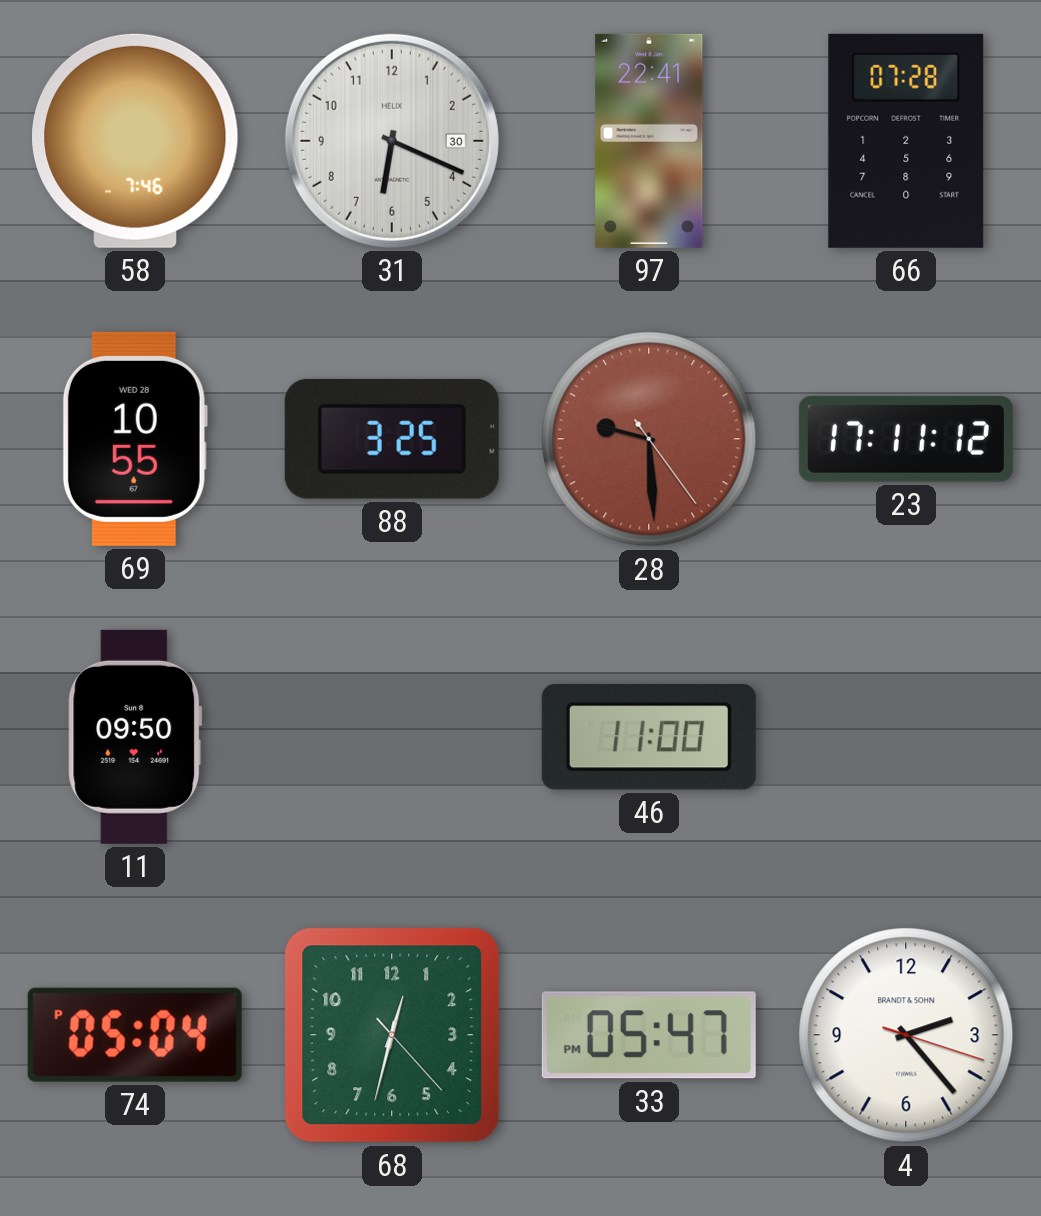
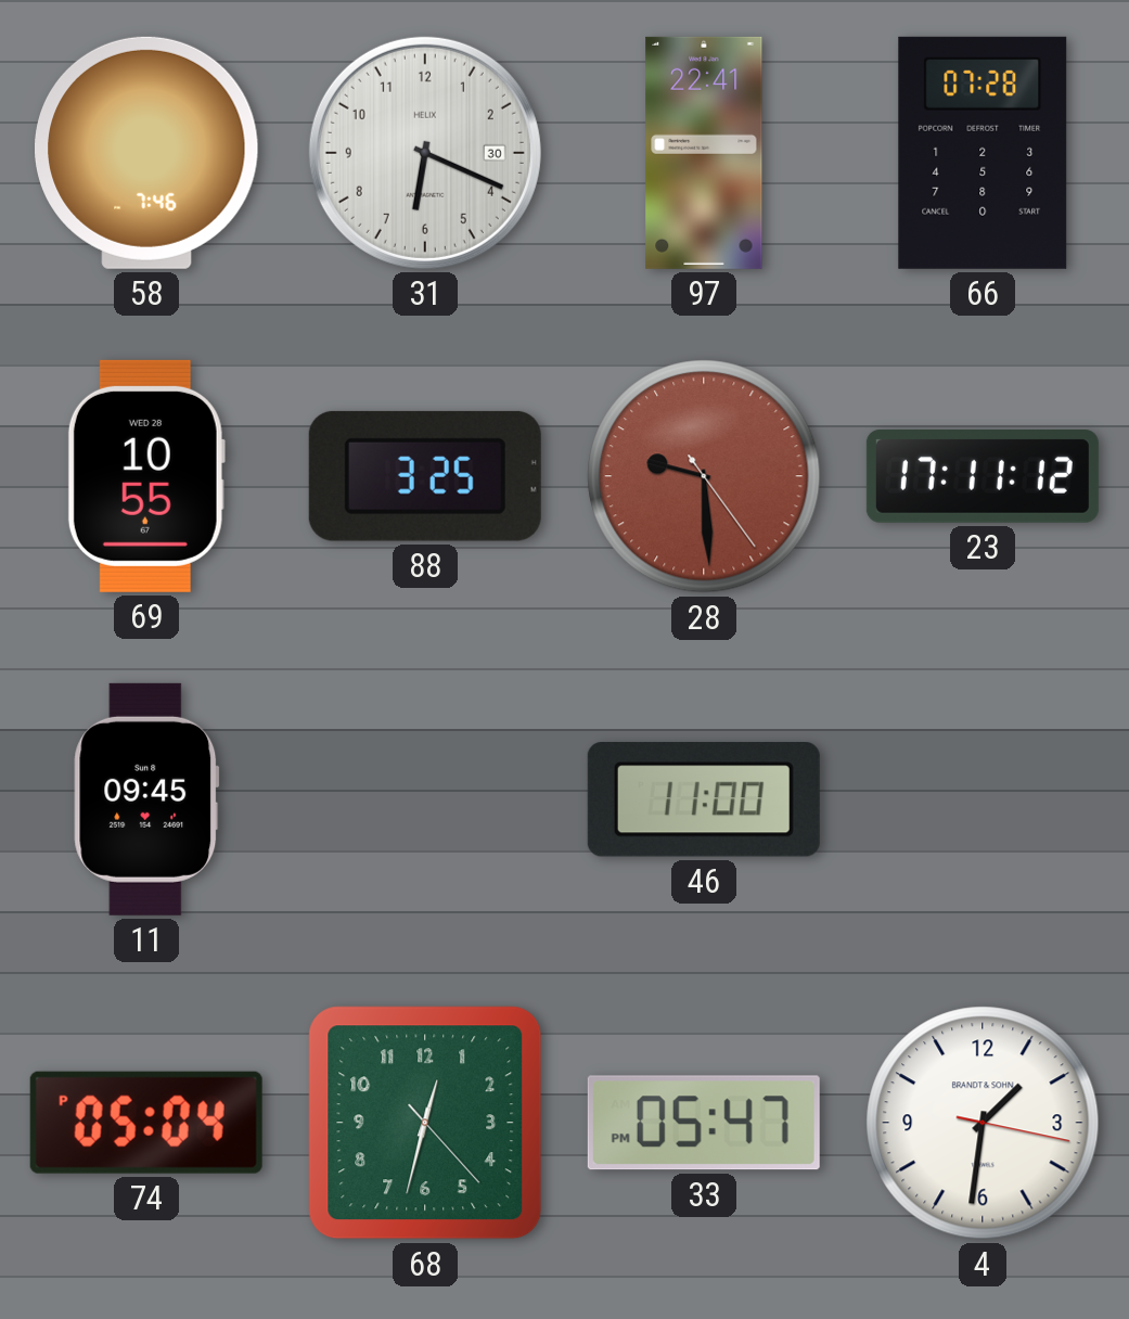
11: 09:50 -> 09:45 (146, 799)
4: 2:23 -> 1:31 (983, 1123)
